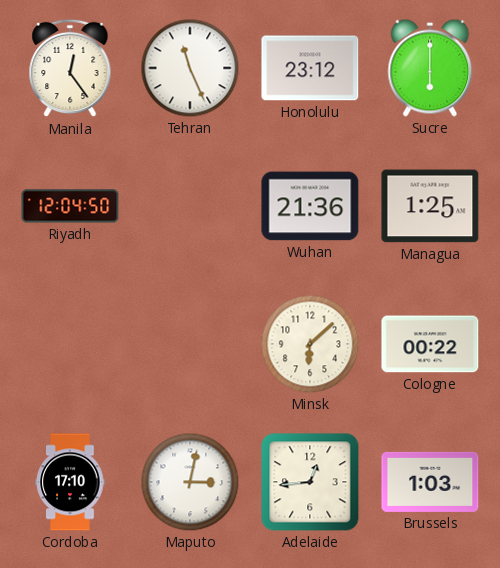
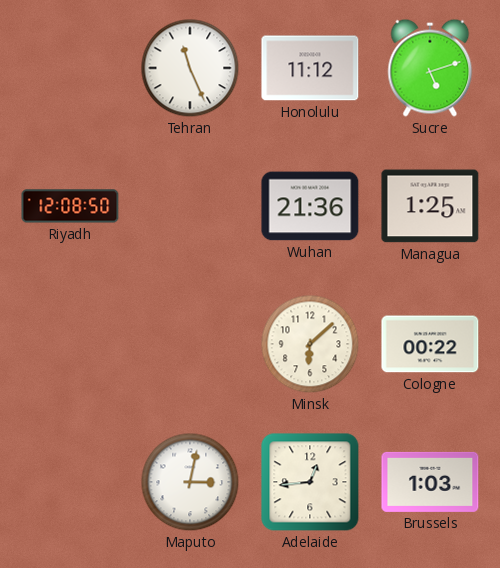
Manila: 12:24 -> none (70, 68)
Honolulu: 23:12 -> 11:12 (310, 68)
Sucre: 6:00 -> 5:12 (430, 68)
Riyadh: 12:04 -> 12:08 (70, 206)
Cordoba: 17:10 -> none (70, 482)
